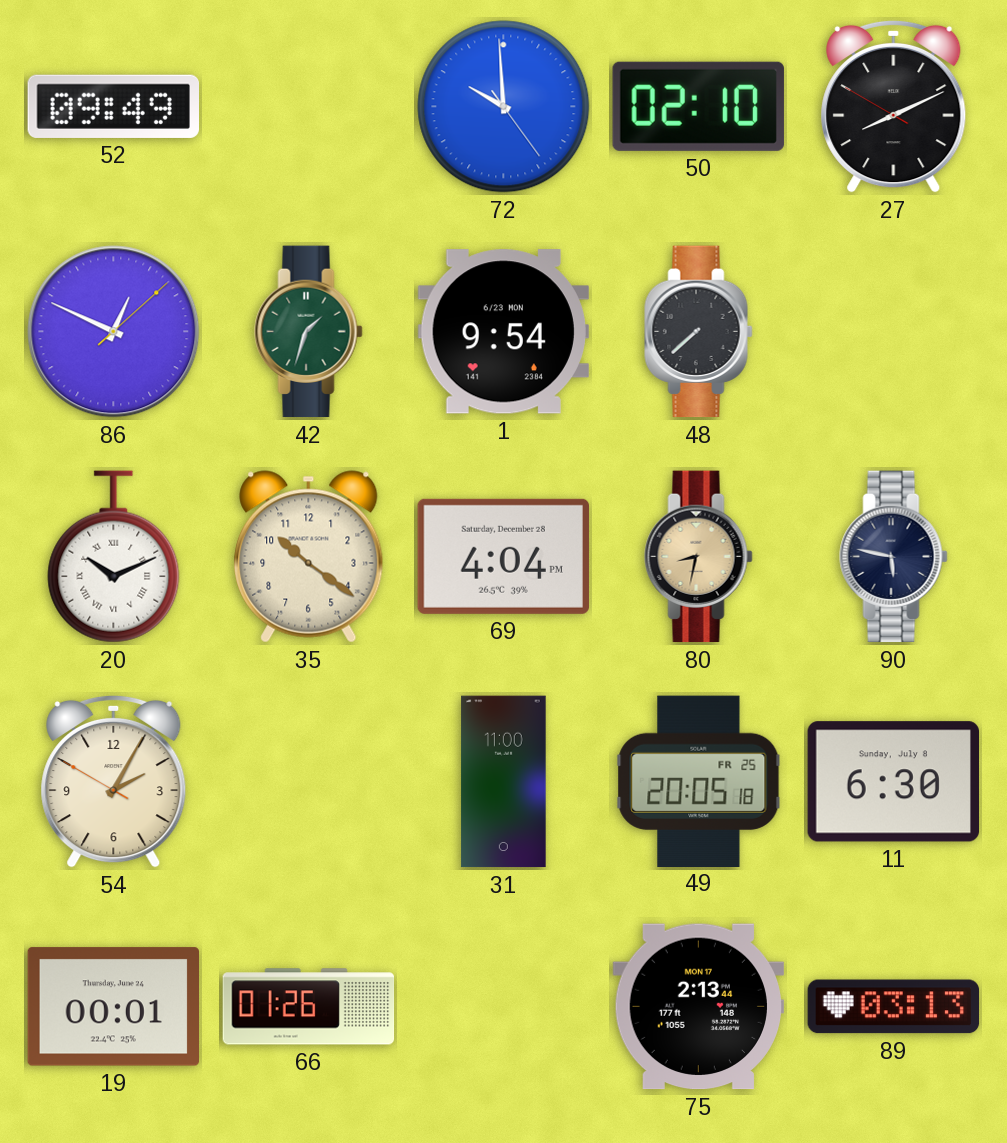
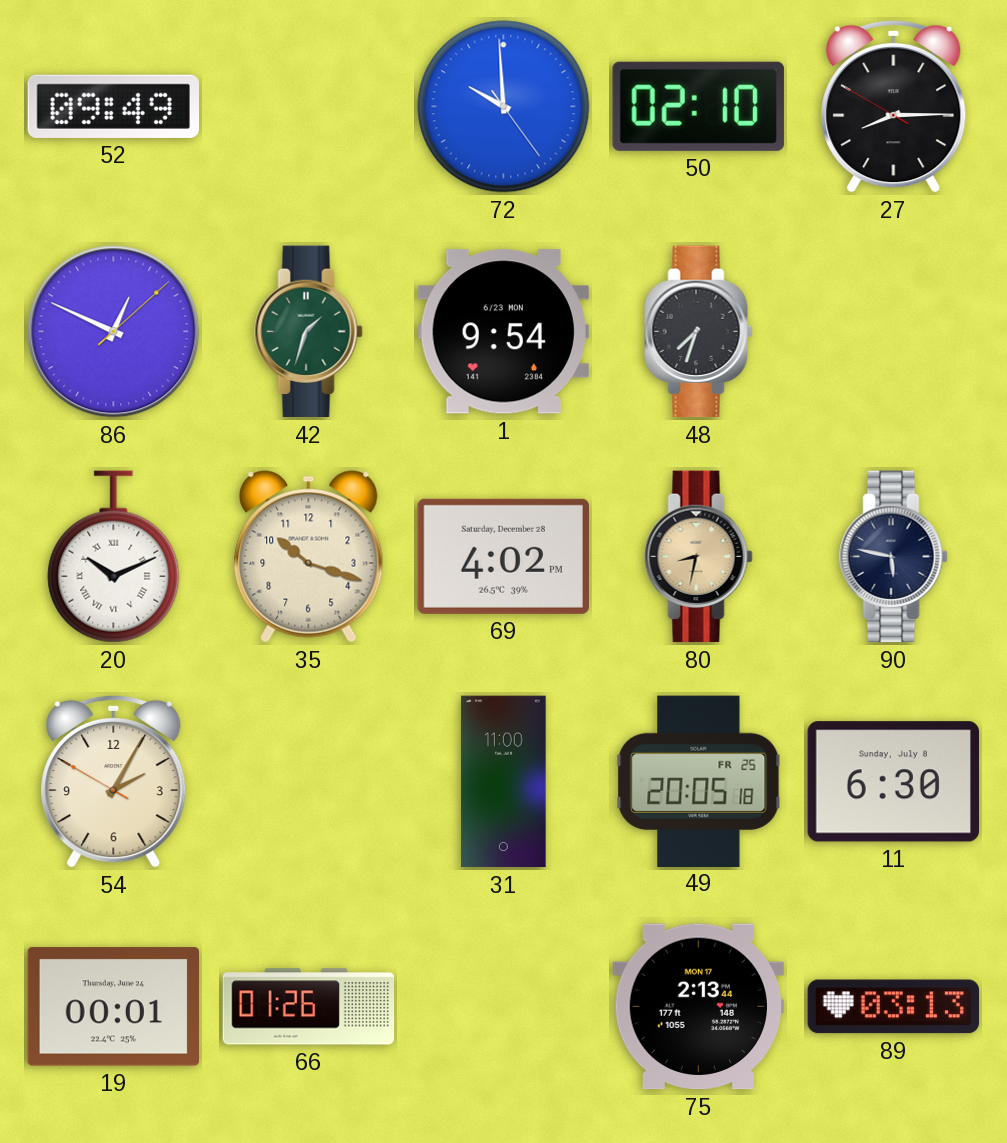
27: 8:10 -> 8:14 (894, 106)
48: 7:38 -> 7:33 (699, 332)
35: 10:21 -> 10:18 (309, 557)
69: 4:04 -> 4:02 (503, 556)
